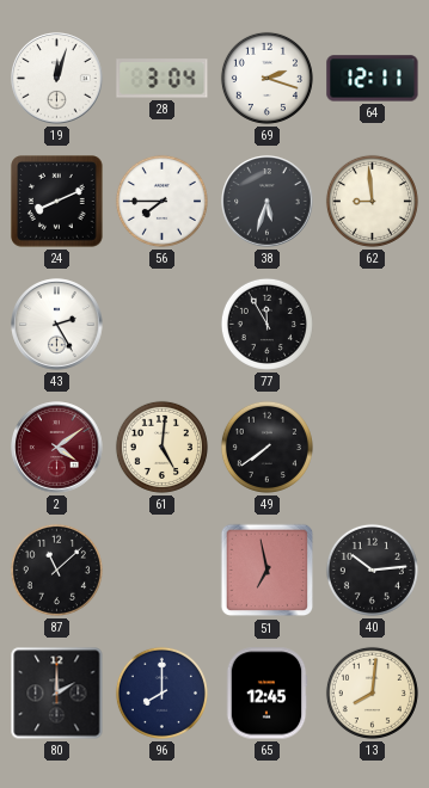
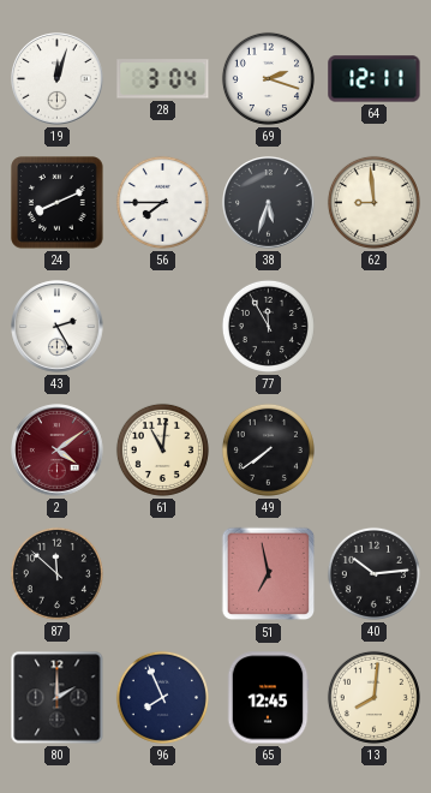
61: 5:01 -> 11:01 (162, 449)
87: 11:08 -> 11:52 (56, 573)
96: 8:00 -> 7:56 (162, 697)
